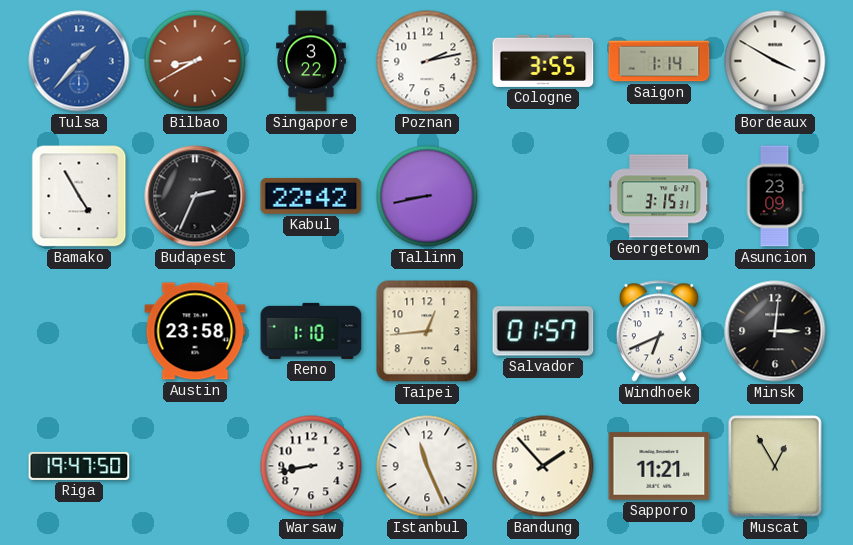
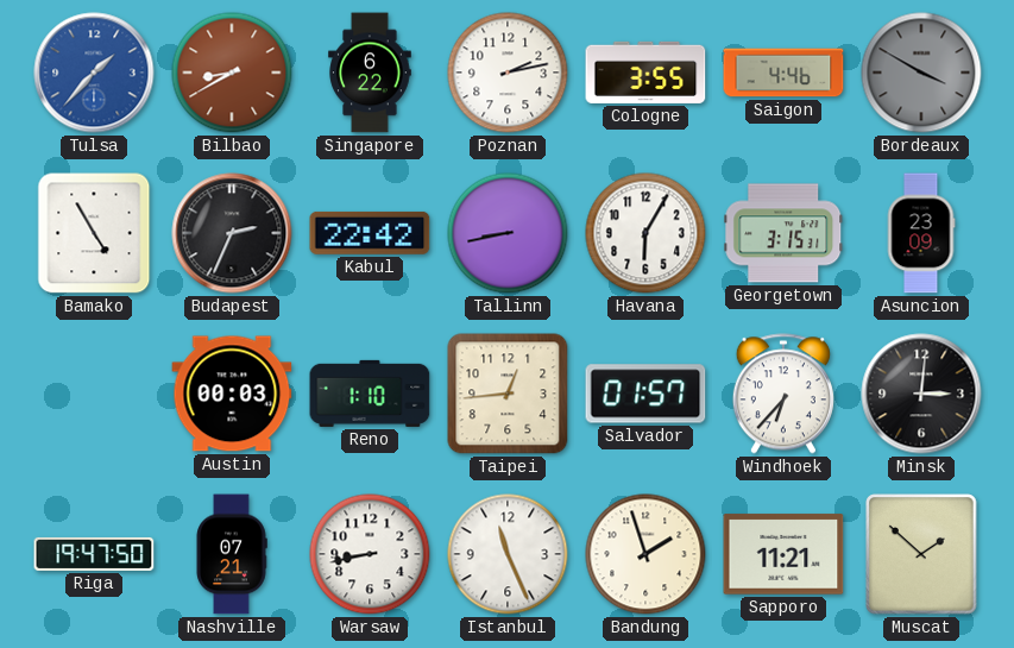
Singapore: 3:22 -> 6:22 (370, 73)
Saigon: 1:14 -> 4:46 (783, 73)
Bordeaux dial: white -> grey (921, 73)
Havana: none -> 6:05 (645, 233)
Austin: 23:58 -> 00:03 (232, 394)
Windhoek: 6:41 -> 6:37 (783, 394)
Nashville: none -> 07:21 (232, 554)
Bandung: 1:53 -> 1:57 (645, 554)
Muscat: 12:55 -> 1:52 (921, 554)
